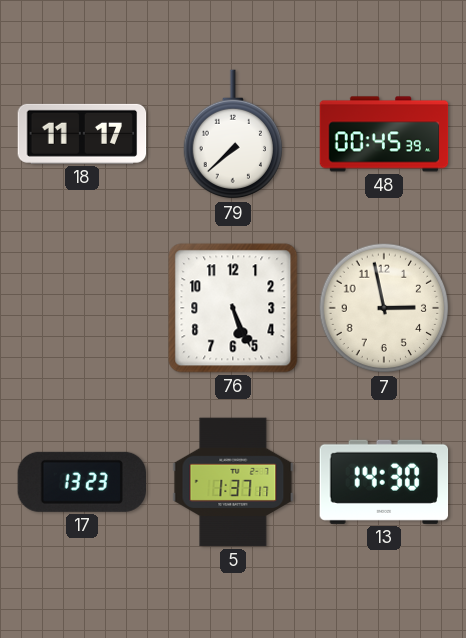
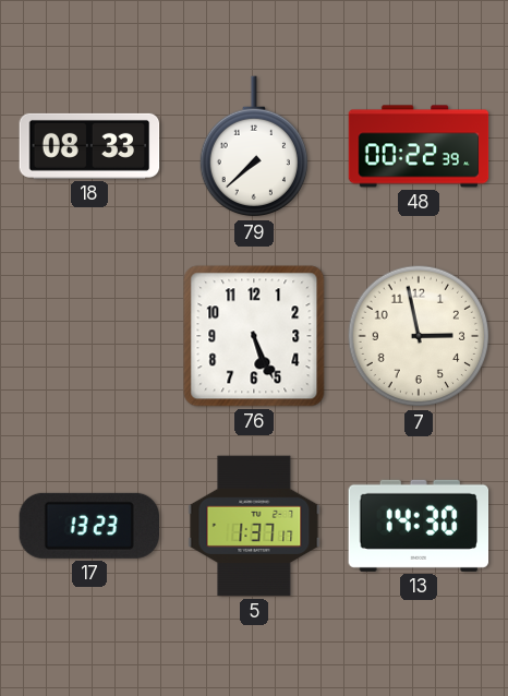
18: 11:17 -> 08:33 (89, 146)
48: 00:45 -> 00:22 (419, 146)
